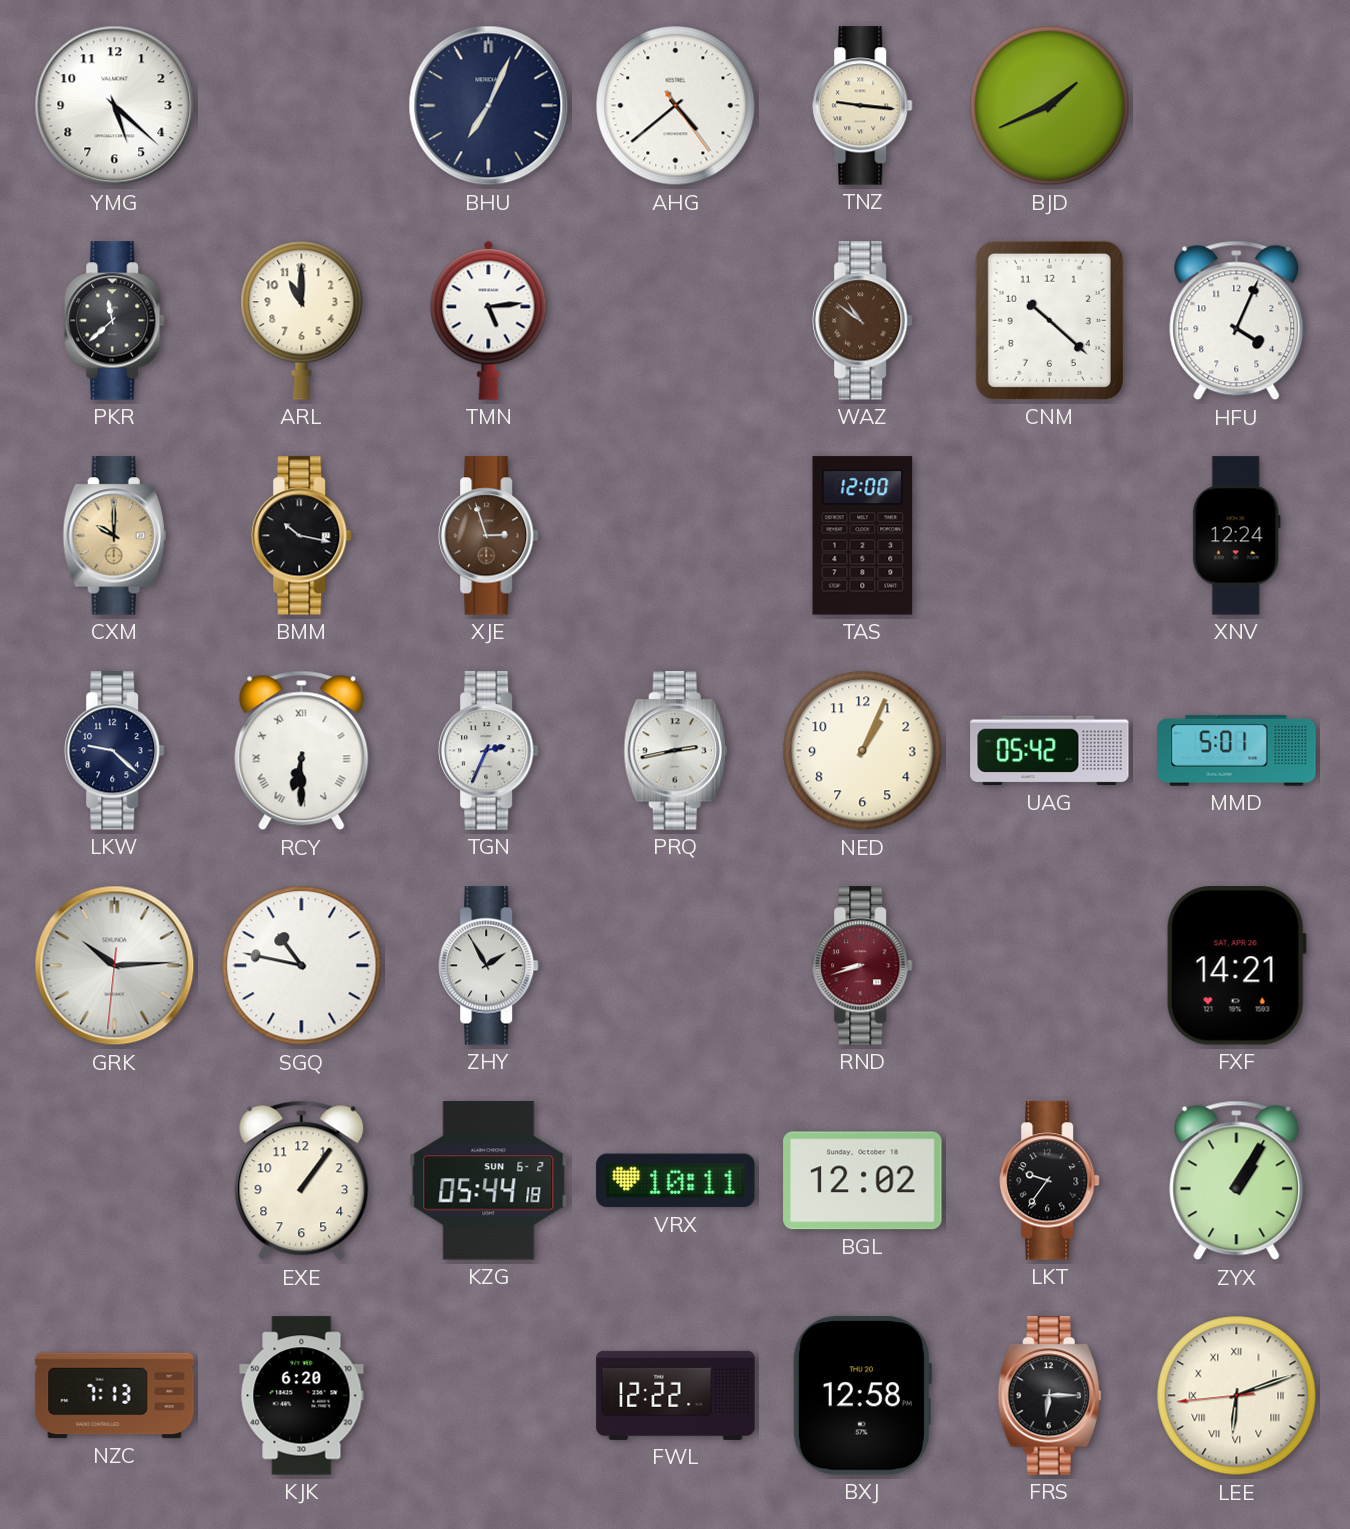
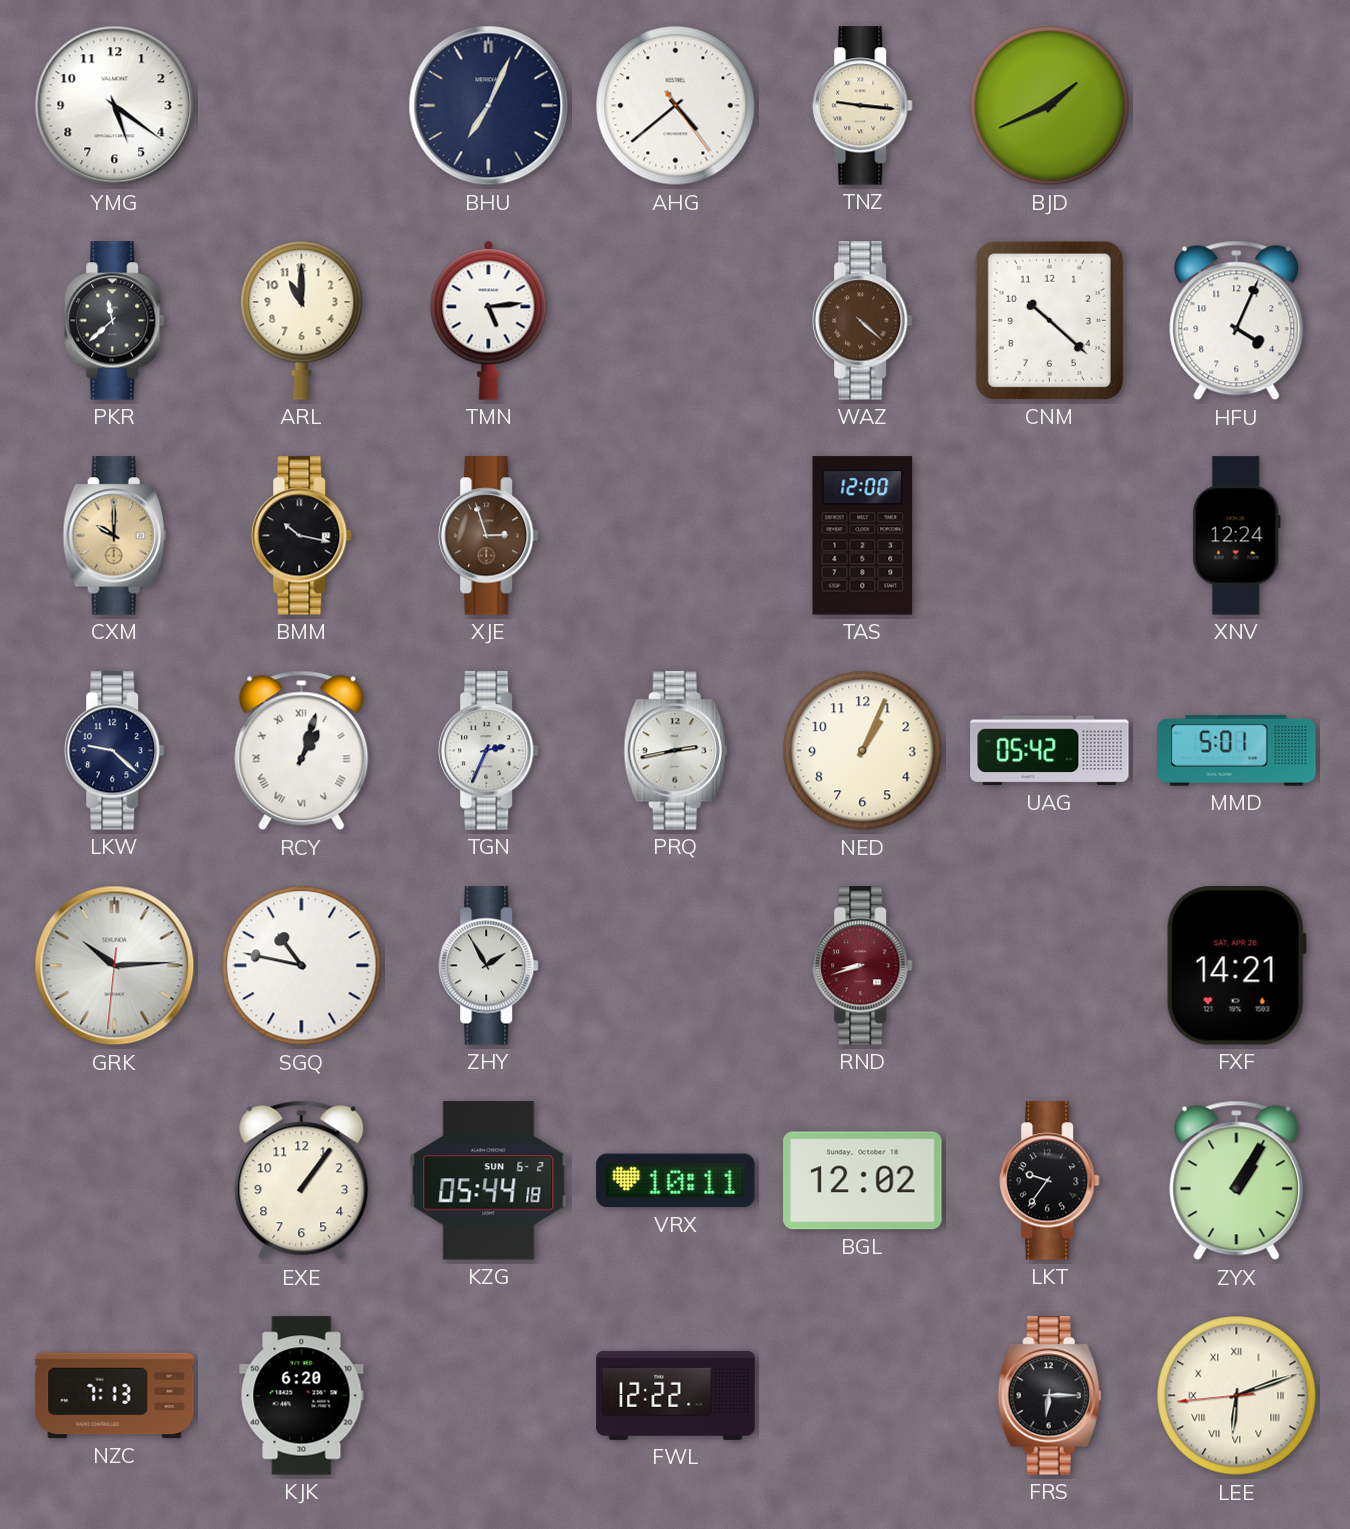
YMG: 5:22 -> 5:21 (115, 106)
WAZ: 10:51 -> 4:22 (863, 321)
RCY: 6:30 -> 1:03 (302, 751)
BXJ: 12:58 -> none (862, 1396)
